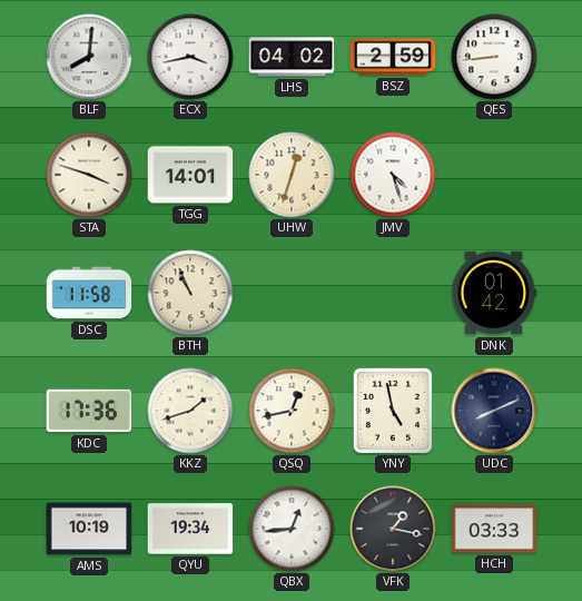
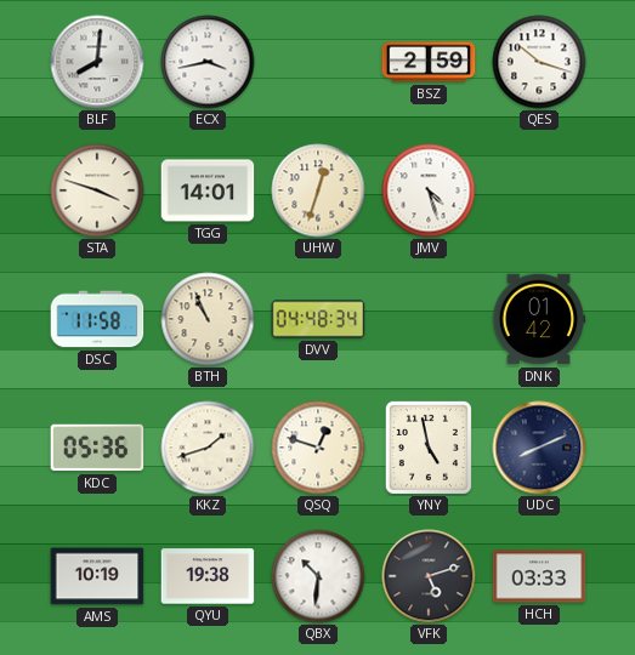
LHS: 04:02 -> none (292, 57)
QES: 8:44 -> 10:18 (539, 62)
DVV: none -> 04:48 (318, 319)
KDC: 17:36 -> 05:36 (97, 448)
QSQ: 12:43 -> 12:48 (318, 448)
QYU: 19:34 -> 19:38 (208, 576)
QBX: 12:44 -> 10:31 (318, 576)
VFK: 1:17 -> 5:12 (429, 576)
